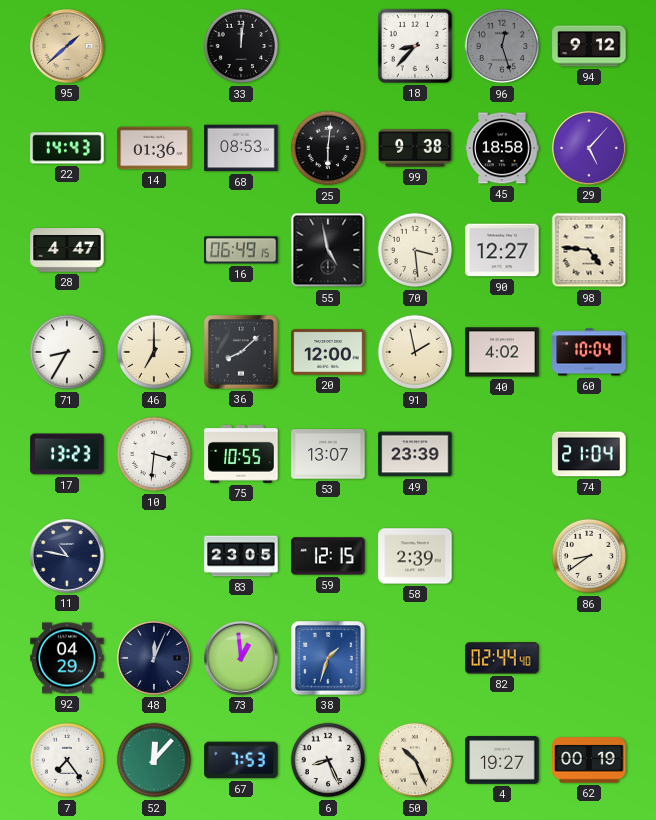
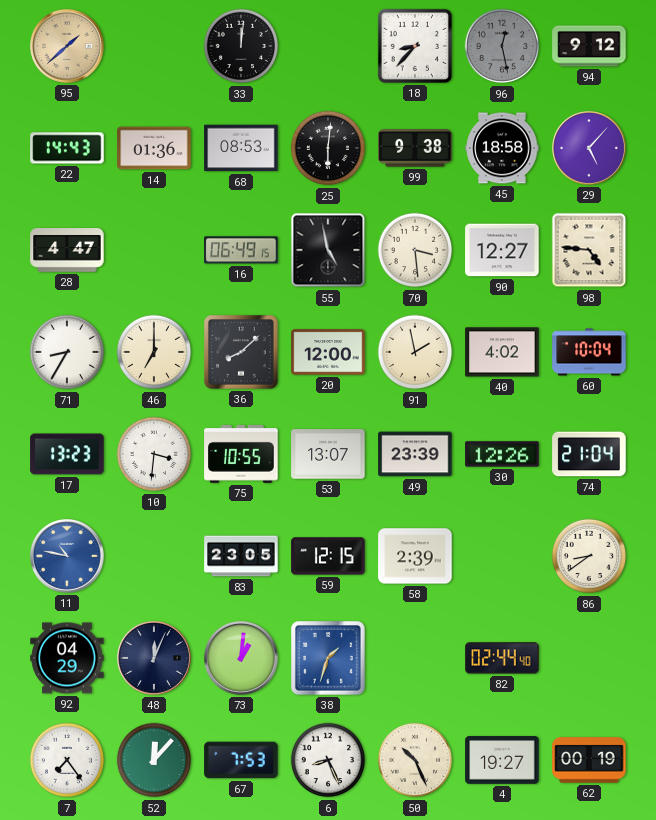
96: 12:27 -> 12:28 (502, 46)
30: none -> 12:26 (502, 454)
11 dial: navy -> blue (68, 557)
73: 12:59 -> 1:01 (242, 659)
